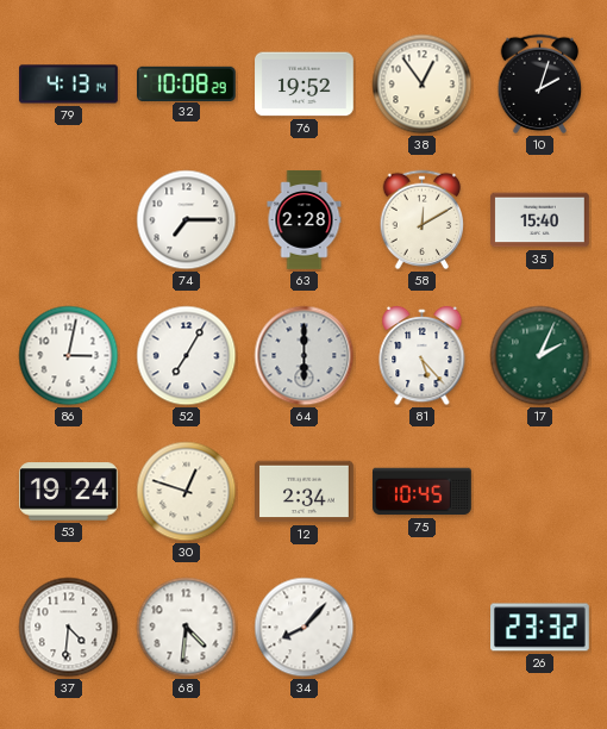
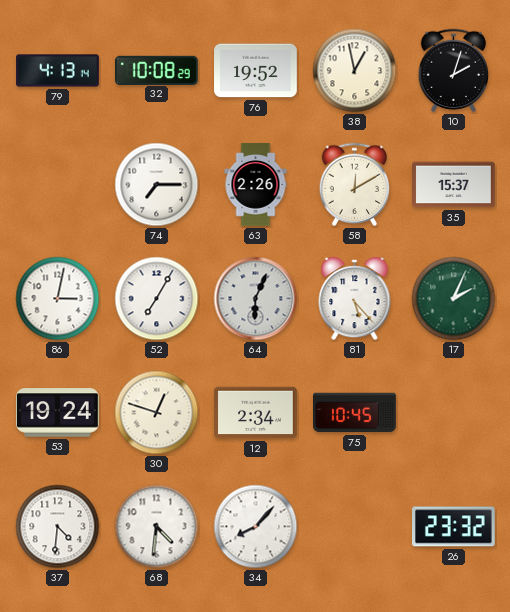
38: 12:54 -> 12:58 (355, 71)
63: 2:28 -> 2:26 (256, 185)
35: 15:40 -> 15:37 (454, 185)
64: 6:00 -> 6:04 (256, 299)
